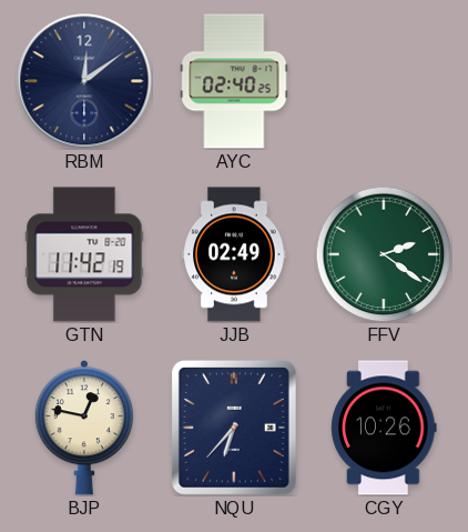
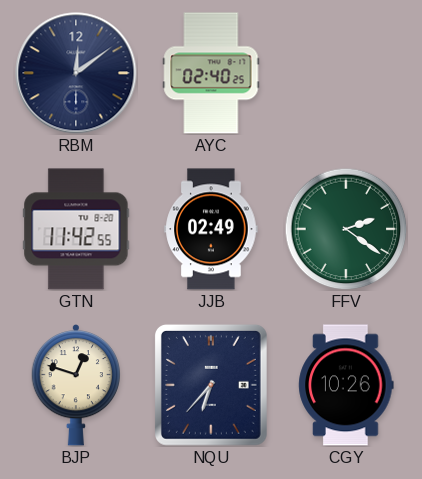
GTN: 11:42:19 -> 11:42:55 (76, 229)
BJP: 12:47 -> 12:48 (75, 386)
